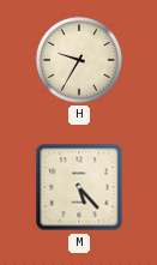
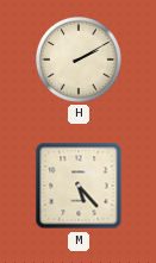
H: 9:35 -> 2:10 (79, 60)
